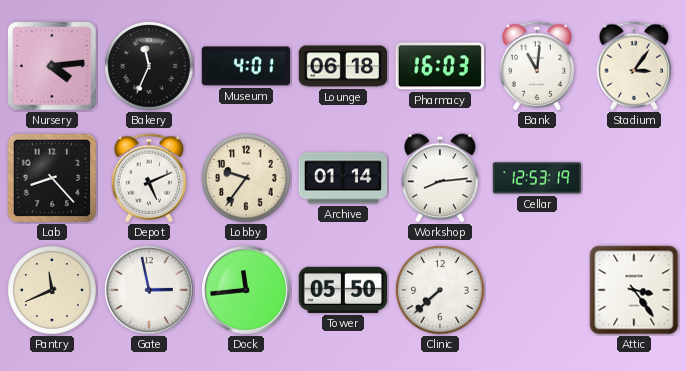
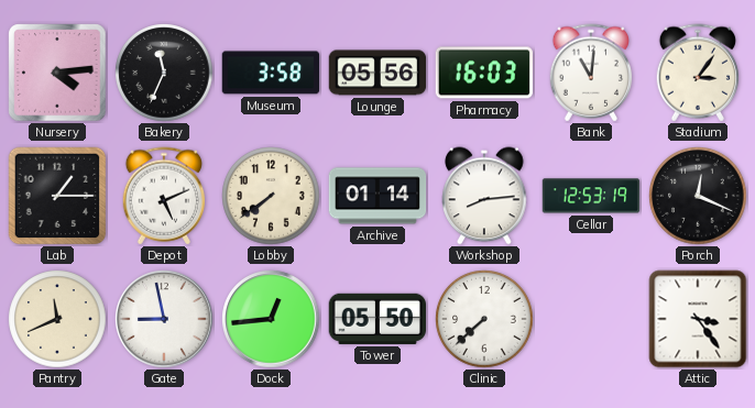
Museum: 4:01 -> 3:58 (270, 73)
Lounge: 06:18 -> 05:56 (377, 73)
Lab: 8:23 -> 1:15 (57, 196)
Lobby: 9:36 -> 7:39 (271, 196)
Porch: none -> 12:19 (698, 196)
Gate: 2:58 -> 8:58 (164, 319)
Dock: 11:44 -> 12:44 (271, 319)
